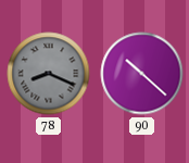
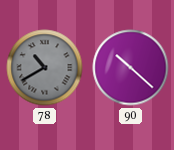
78: 8:19 -> 10:40 (45, 68)
